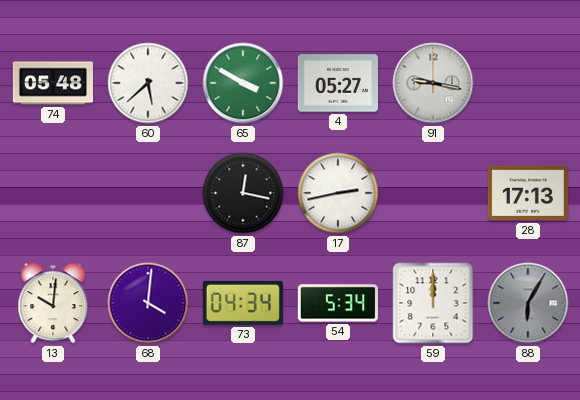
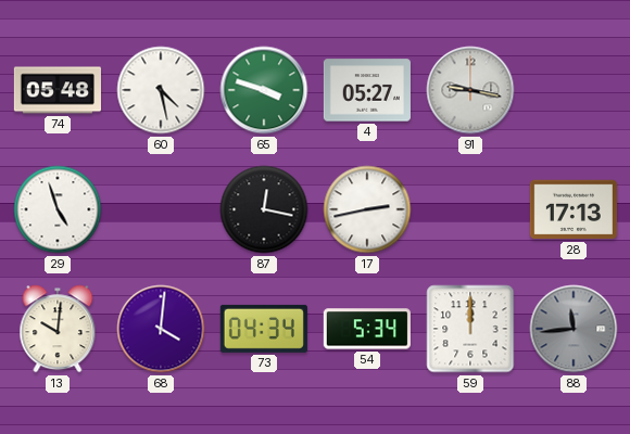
60: 5:38 -> 4:28 (161, 90)
65: 3:50 -> 3:48 (264, 90)
29: none -> 4:57 (58, 209)
88: 6:05 -> 11:44 (574, 329)
